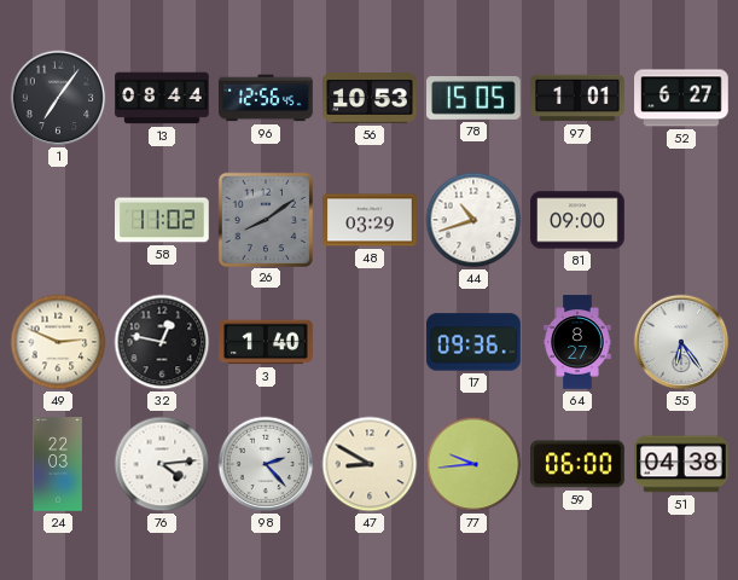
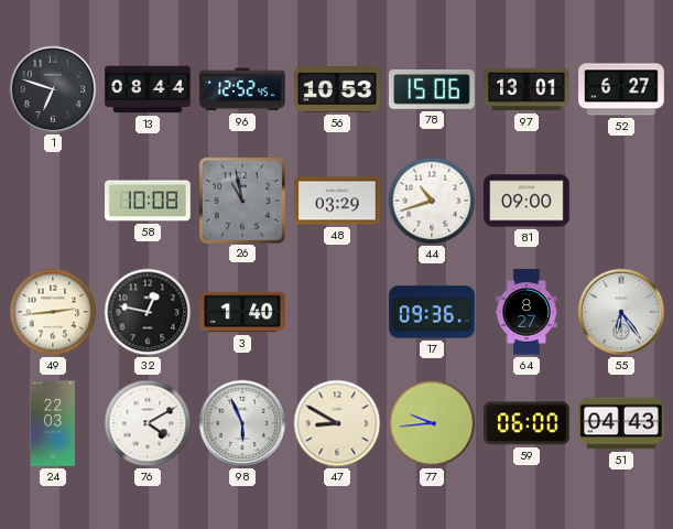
1: 7:06 -> 6:48 (53, 89)
96: 12:56 -> 12:52 (242, 89)
78: 15:05 -> 15:06 (432, 90)
97: 1:01 -> 13:01 (527, 89)
58: 11:02 -> 10:08 (149, 201)
26: 8:09 -> 10:58 (241, 199)
49: 2:49 -> 2:44 (53, 312)
76: 4:14 -> 4:10 (148, 423)
98: 2:23 -> 5:56 (242, 423)
51: 04:38 -> 04:43 (621, 423)
